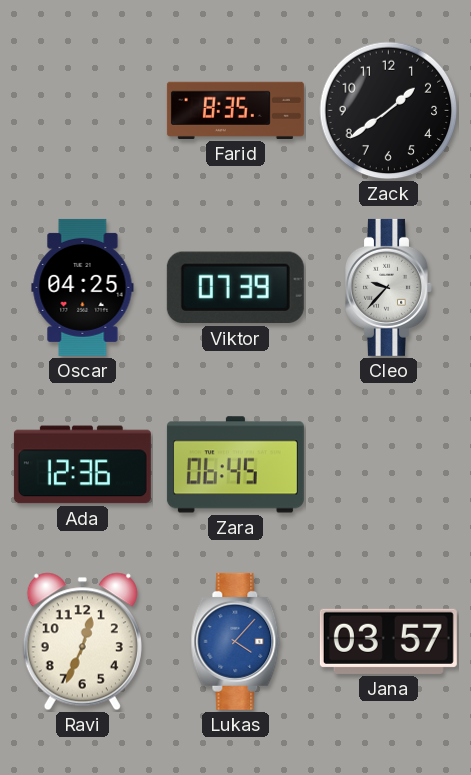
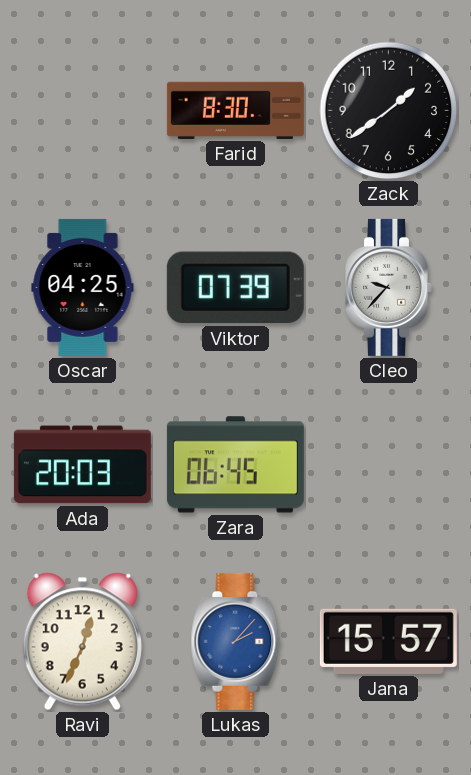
Farid: 8:35 -> 8:30 (235, 110)
Ada: 12:36 -> 20:03 (82, 465)
Lukas: 4:07 -> 2:07 (236, 641)
Jana: 03:57 -> 15:57 (388, 641)
